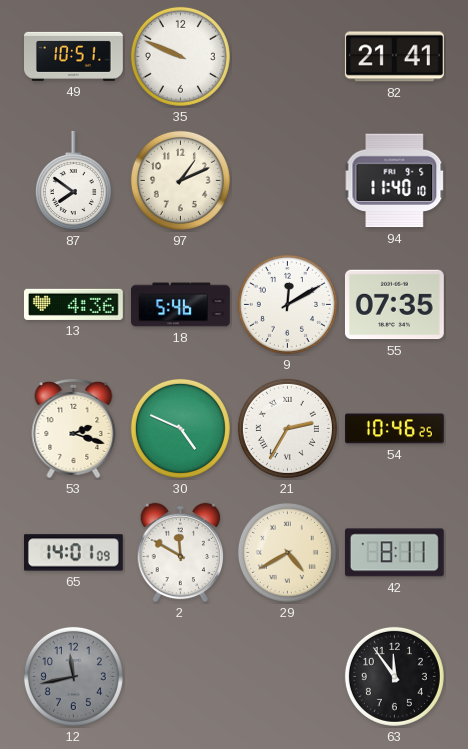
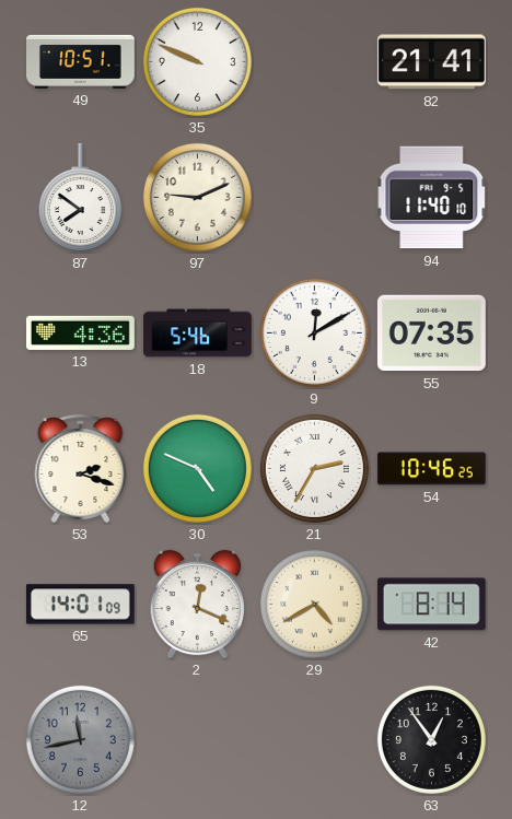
97: 1:11 -> 9:11 (197, 197)
2: 11:50 -> 12:19 (198, 605)
42: 8:11 -> 8:14 (431, 605)
63: 11:54 -> 12:54 (431, 739)
